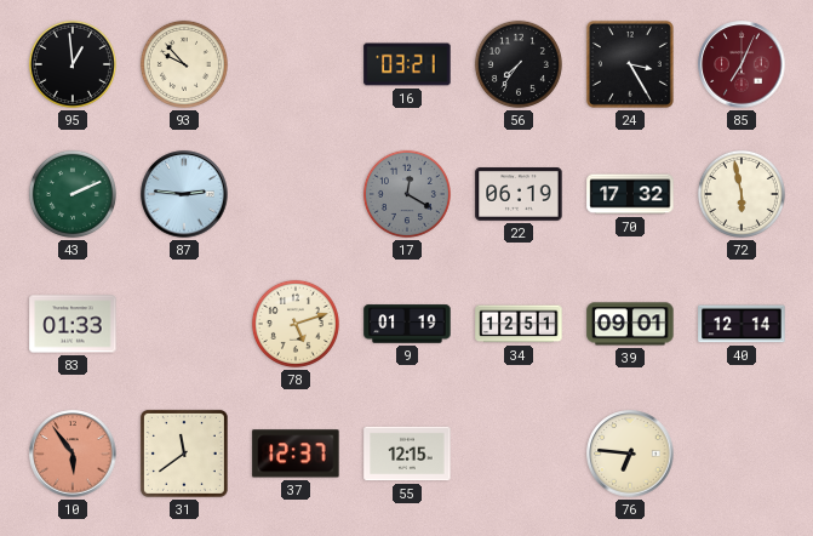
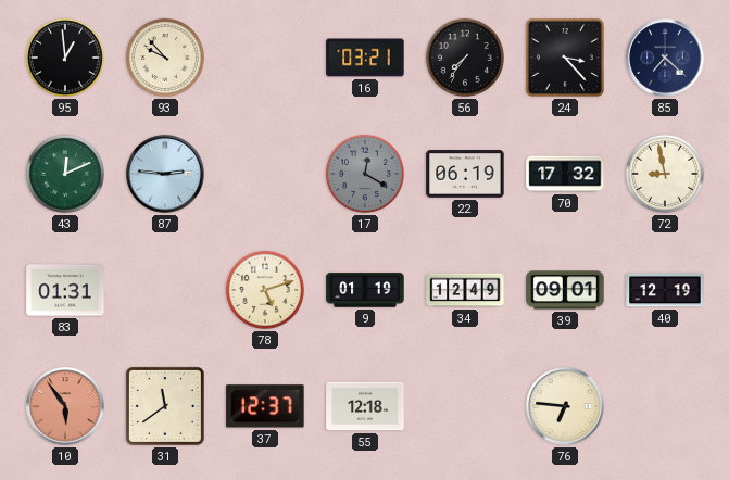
24: 3:25 -> 3:23 (565, 58)
85: 7:04 -> 7:22 (665, 58)
85 dial: burgundy -> navy (665, 58)
43: 2:11 -> 12:11 (65, 174)
72: 5:58 -> 8:58 (665, 174)
83: 01:33 -> 01:31 (65, 290)
34: 12:51 -> 12:49 (465, 290)
40: 12:14 -> 12:19 (665, 290)
55: 12:15 -> 12:18 (365, 406)
